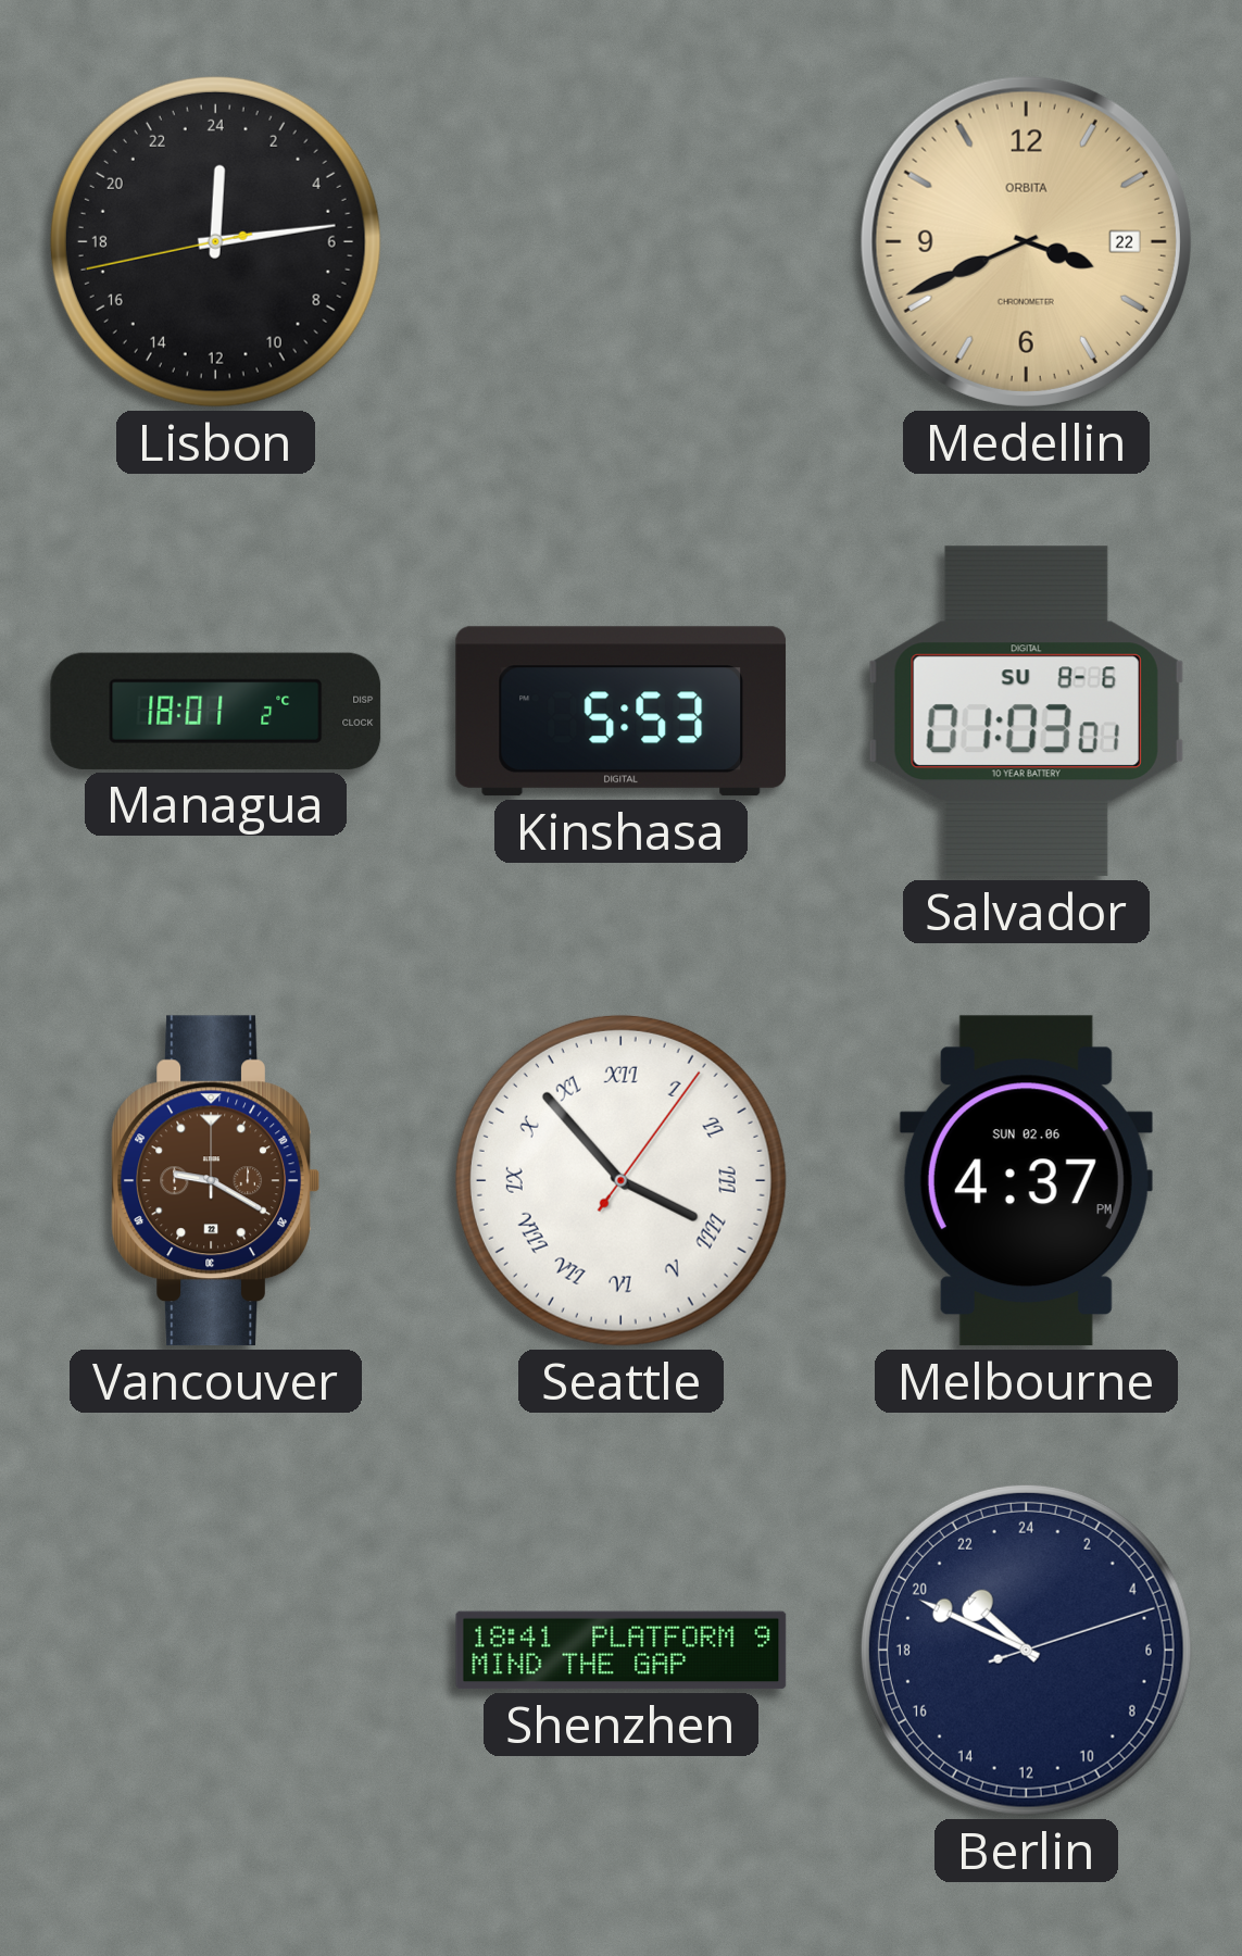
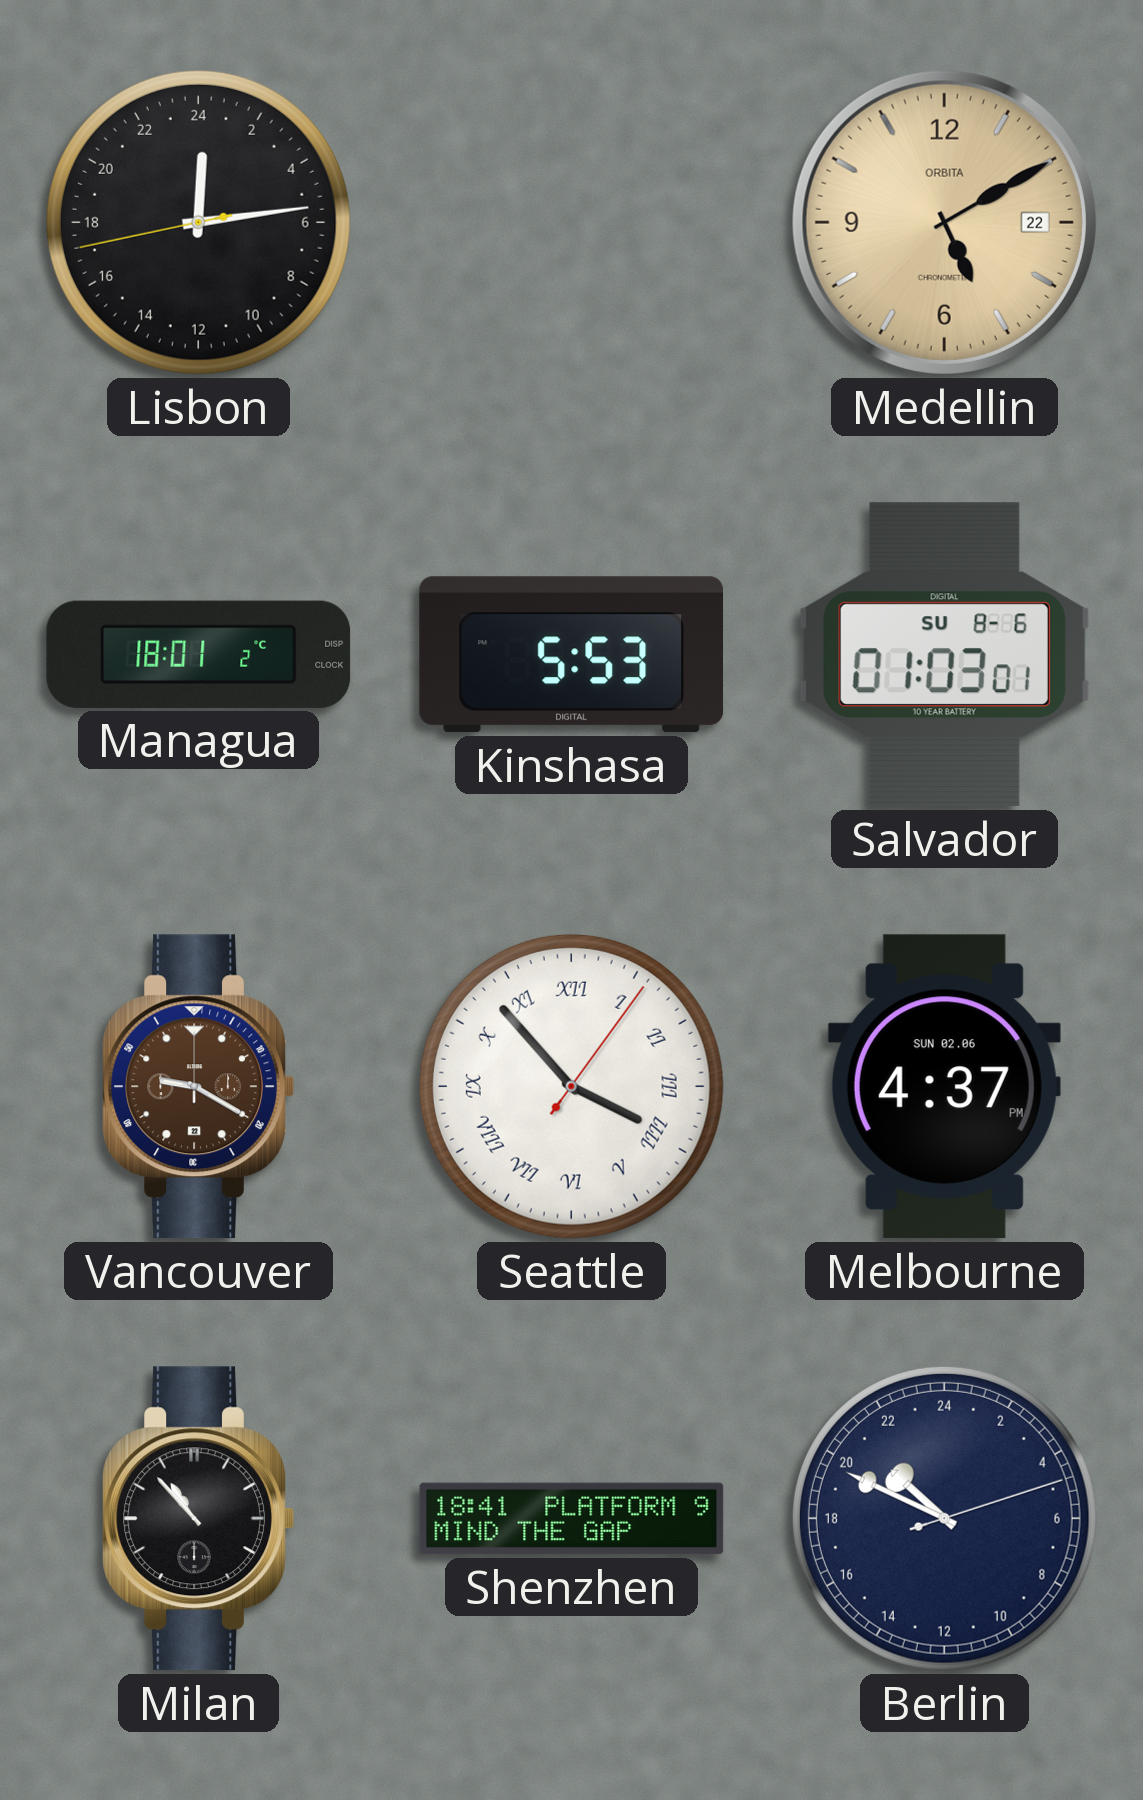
Medellin: 3:41 -> 5:10 (944, 222)
Milan: none -> 10:53 (198, 1519)
